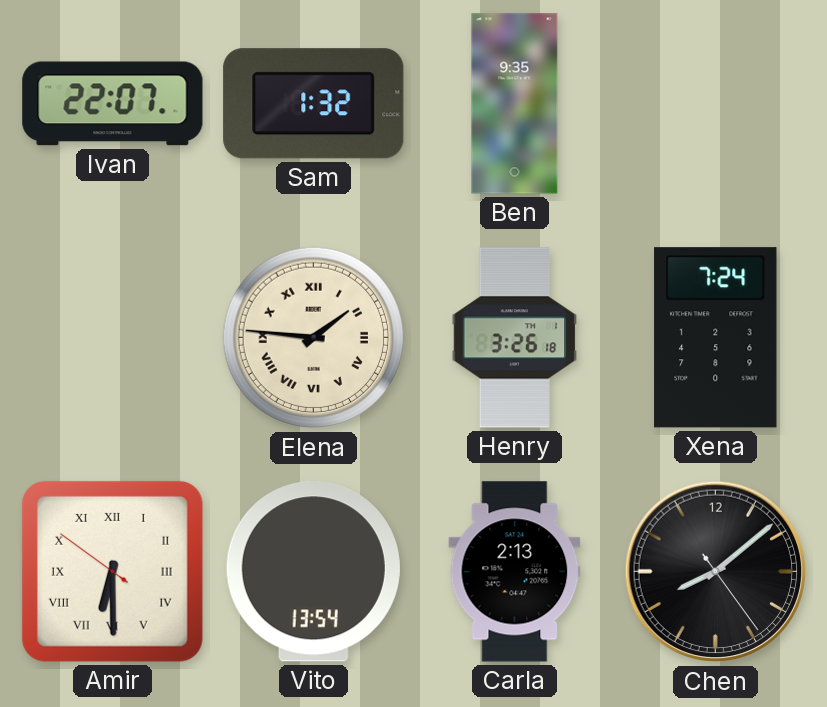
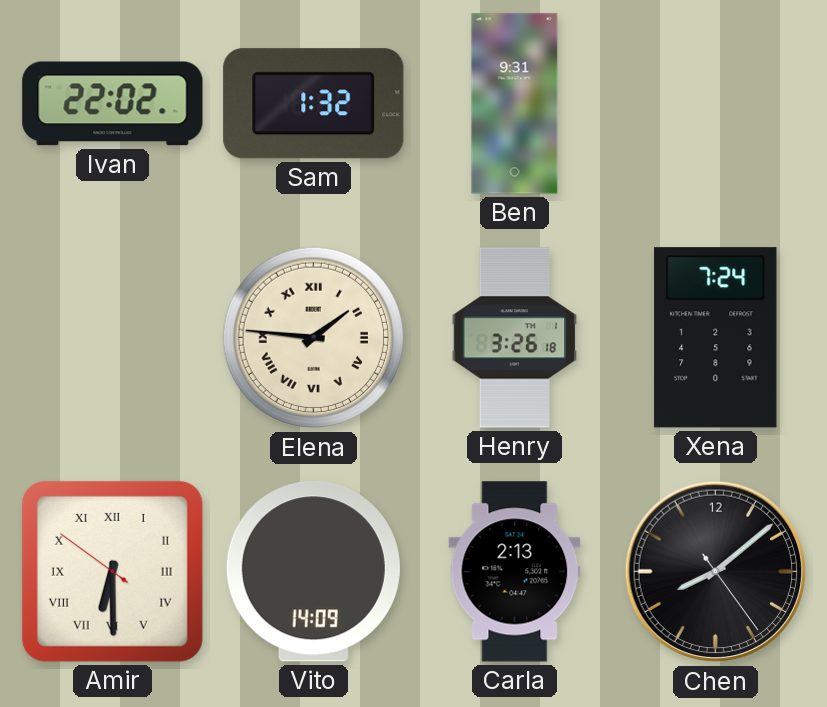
Ivan: 22:07 -> 22:02 (113, 104)
Ben: 9:35 -> 9:31 (515, 104)
Vito: 13:54 -> 14:09 (313, 572)
